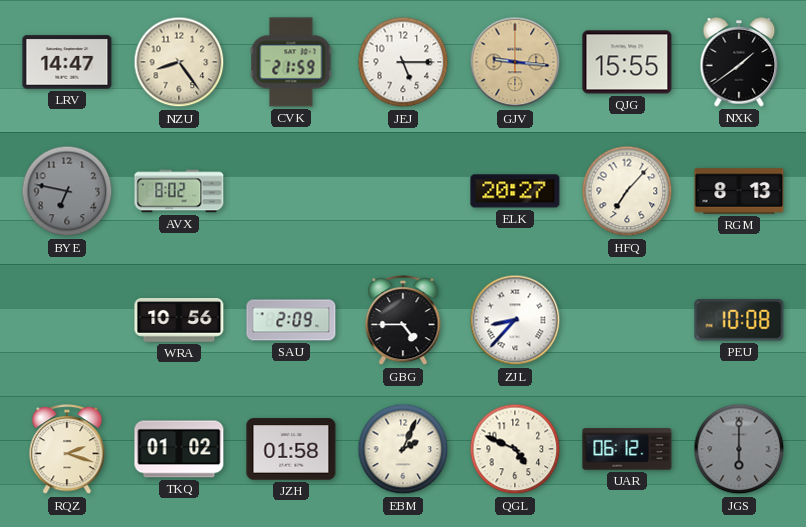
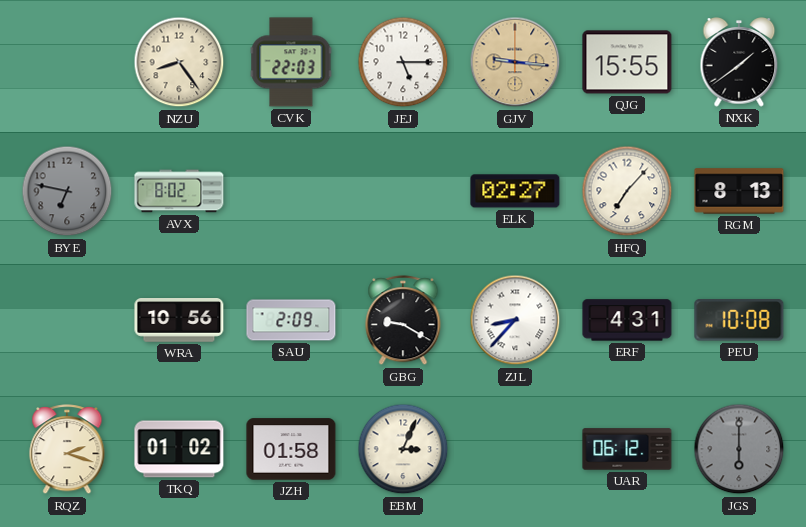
LRV: 14:47 -> none (67, 62)
CVK: 21:59 -> 22:03 (291, 62)
ELK: 20:27 -> 02:27 (515, 191)
GBG: 4:45 -> 9:20 (403, 321)
ERF: none -> 4:31 (627, 320)
EBM: 2:04 -> 3:04 (403, 449)
QGL: 4:49 -> none (515, 449)
